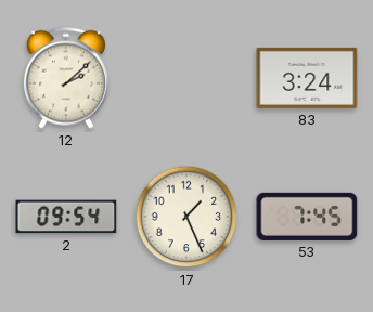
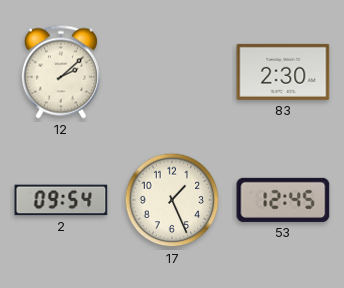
83: 3:24 -> 2:30 (283, 72)
53: 7:45 -> 12:45 (283, 200)
